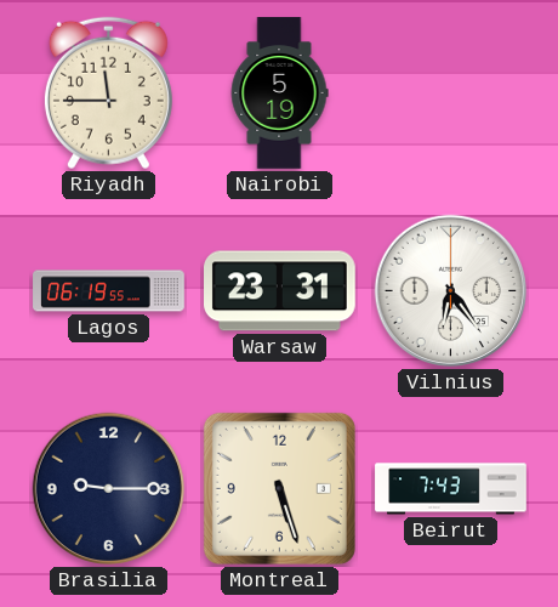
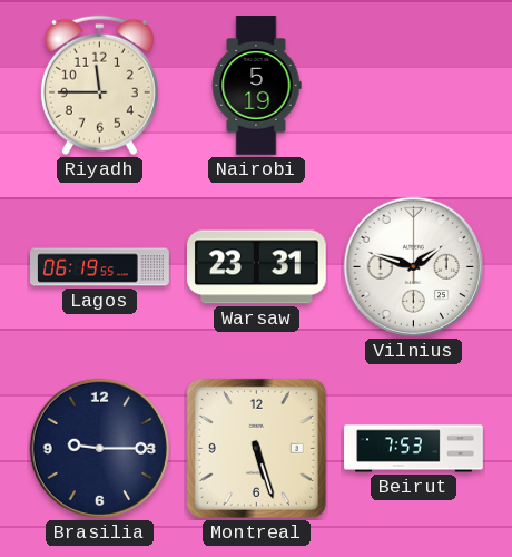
Vilnius: 6:24 -> 1:48 (414, 267)
Beirut: 7:43 -> 7:53 (414, 449)
